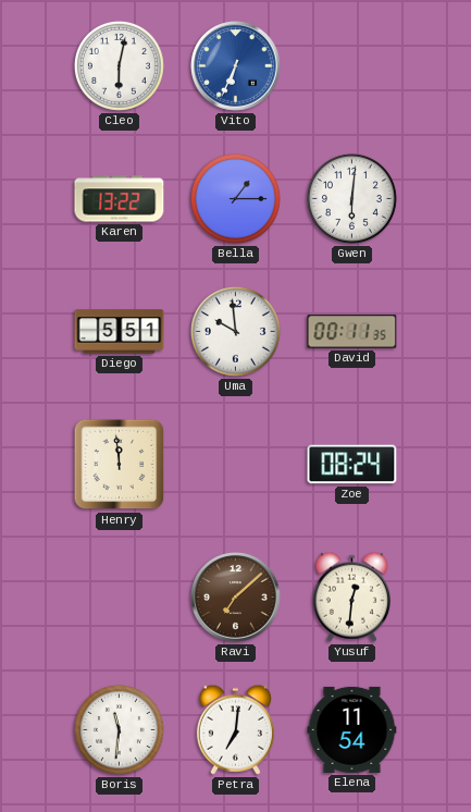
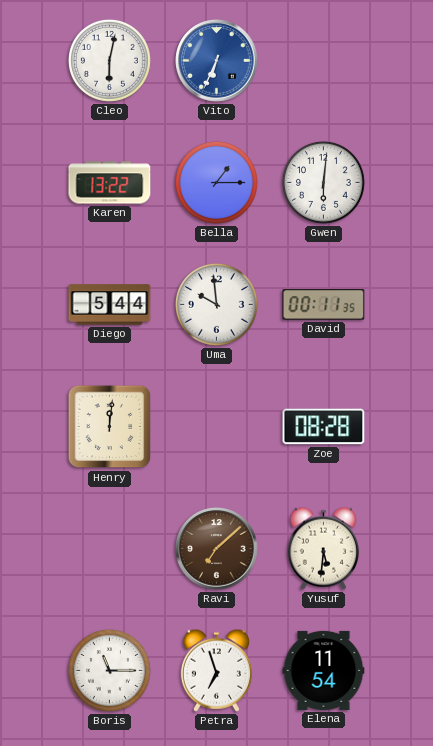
Diego: 5:51 -> 5:44 (110, 305)
Henry: 11:59 -> 12:01 (110, 427)
Zoe: 08:24 -> 08:28 (324, 427)
Yusuf: 12:31 -> 5:31 (323, 548)
Boris: 11:31 -> 11:15 (109, 670)
Petra: 7:01 -> 6:57 (216, 670)
